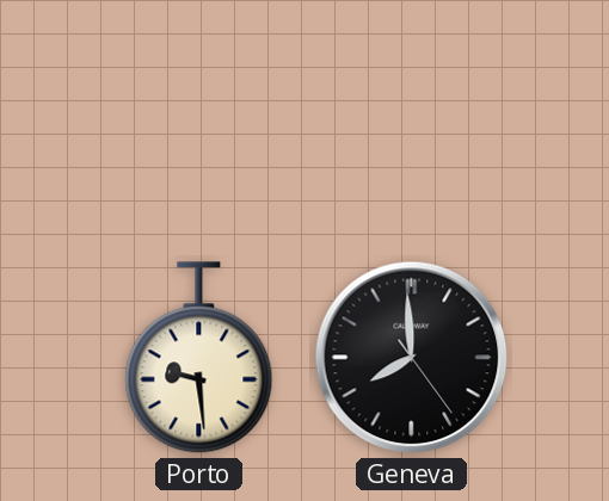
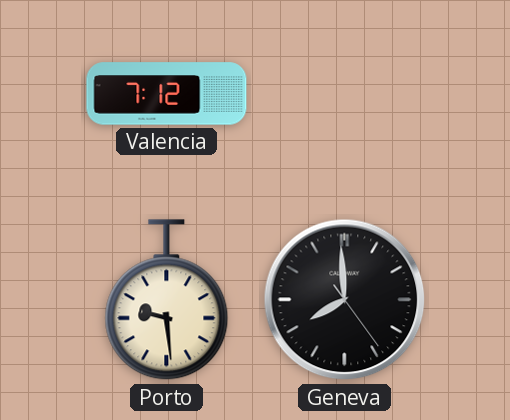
Valencia: none -> 7:12 (167, 94)
